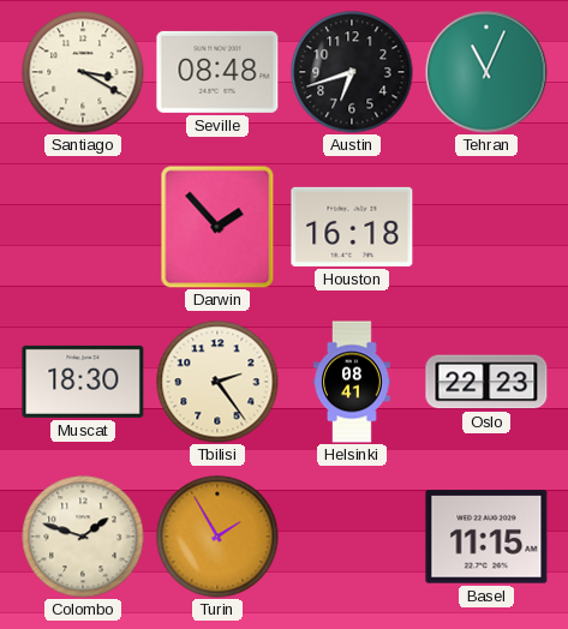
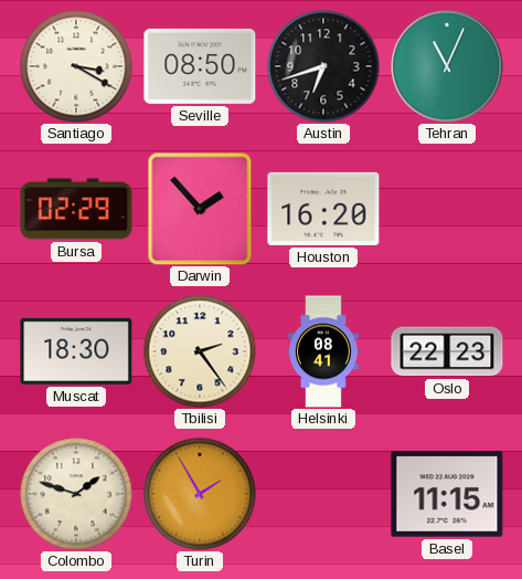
Seville: 08:48 -> 08:50 (200, 66)
Bursa: none -> 02:29 (76, 209)
Houston: 16:18 -> 16:20 (323, 209)
